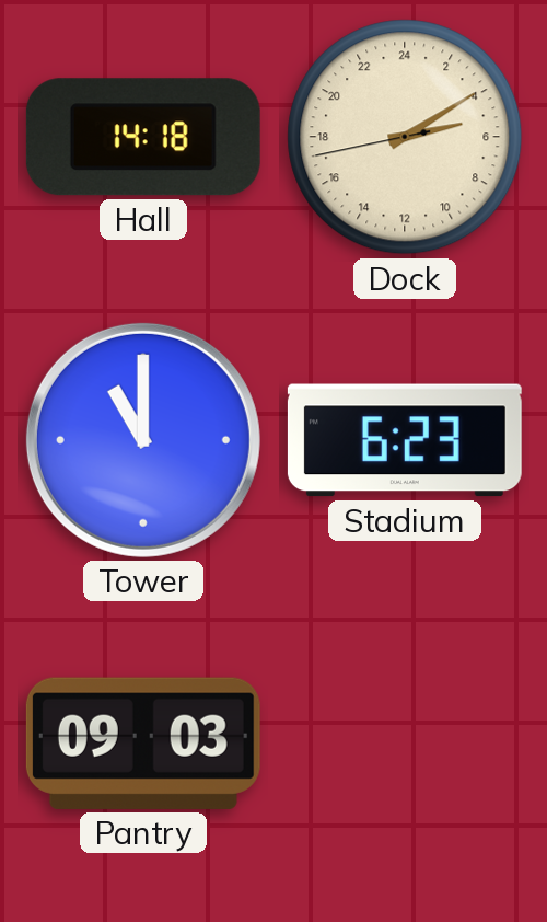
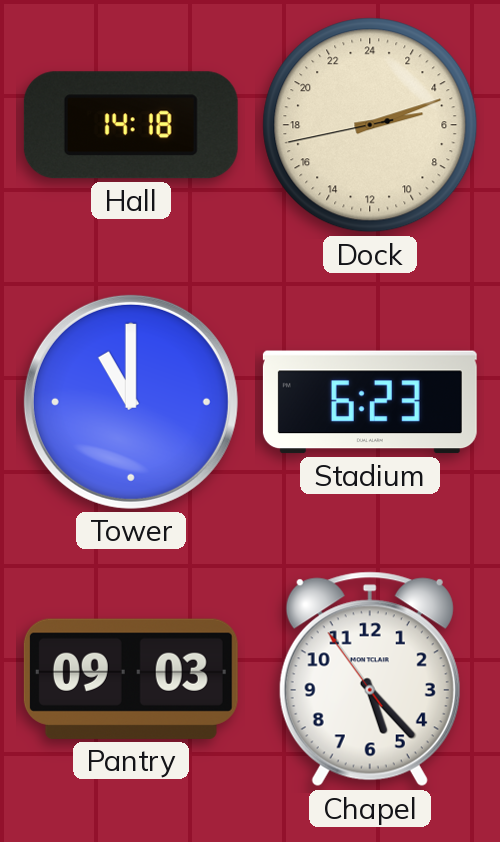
Dock: 5:09 -> 5:11 (370, 125)
Chapel: none -> 5:22 (370, 679)
